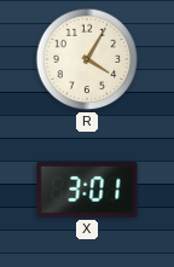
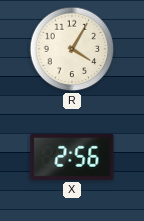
X: 3:01 -> 2:56 (72, 157)
